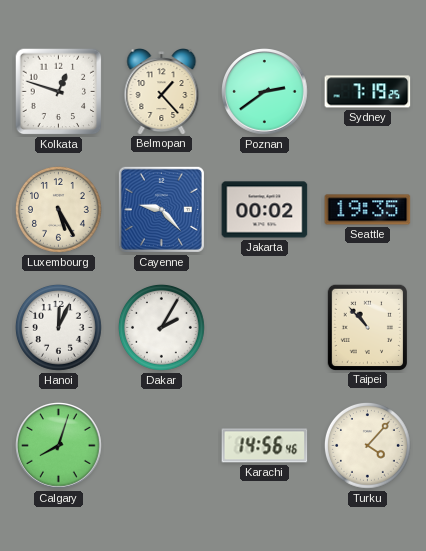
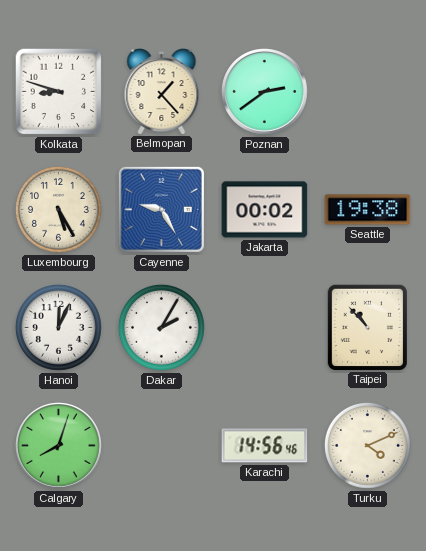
Kolkata: 12:48 -> 8:48 (59, 92)
Sydney: 7:19 -> none (368, 92)
Cayenne: 9:23 -> 9:25 (161, 209)
Seattle: 19:35 -> 19:38 (368, 210)
Turku: 4:07 -> 4:11 (367, 445)
